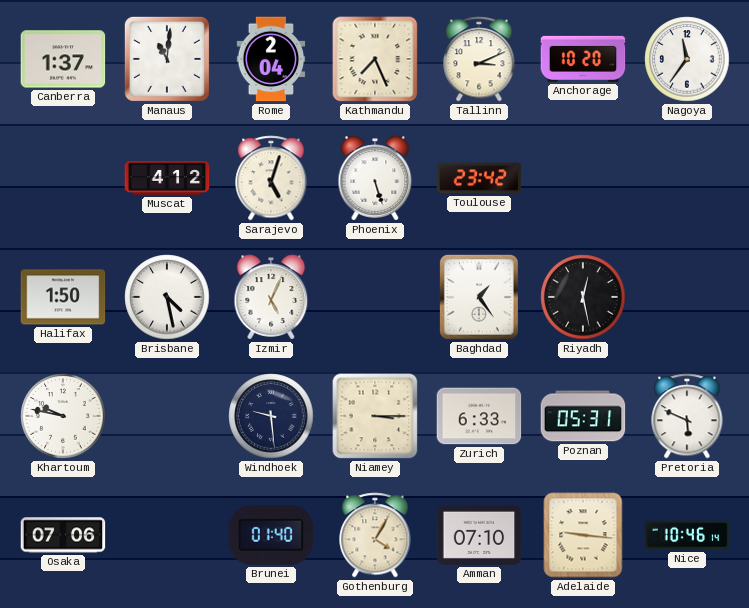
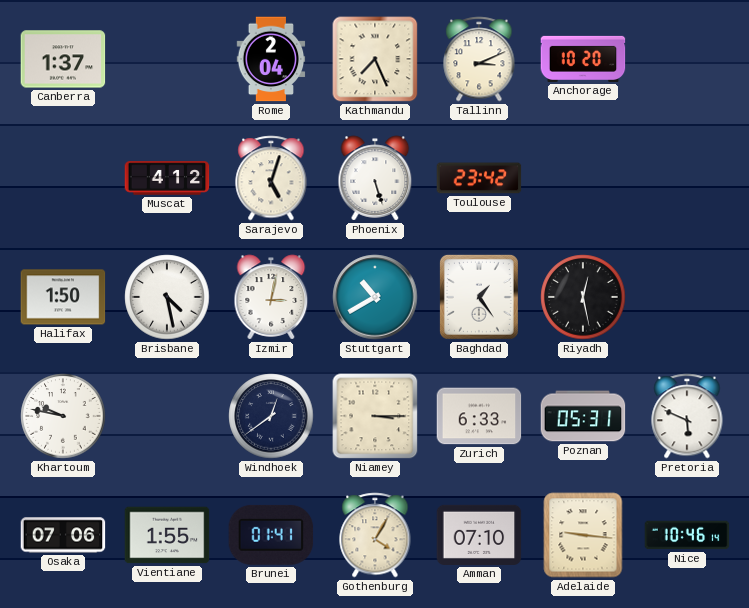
Manaus: 11:01 -> none (167, 59)
Nagoya: 11:36 -> none (687, 59)
Izmir: 5:04 -> 3:02 (271, 297)
Stuttgart: none -> 10:40 (375, 297)
Windhoek: 9:29 -> 12:39 (271, 416)
Vientiane: none -> 1:55 (167, 535)
Brunei: 01:40 -> 01:41 (271, 535)
